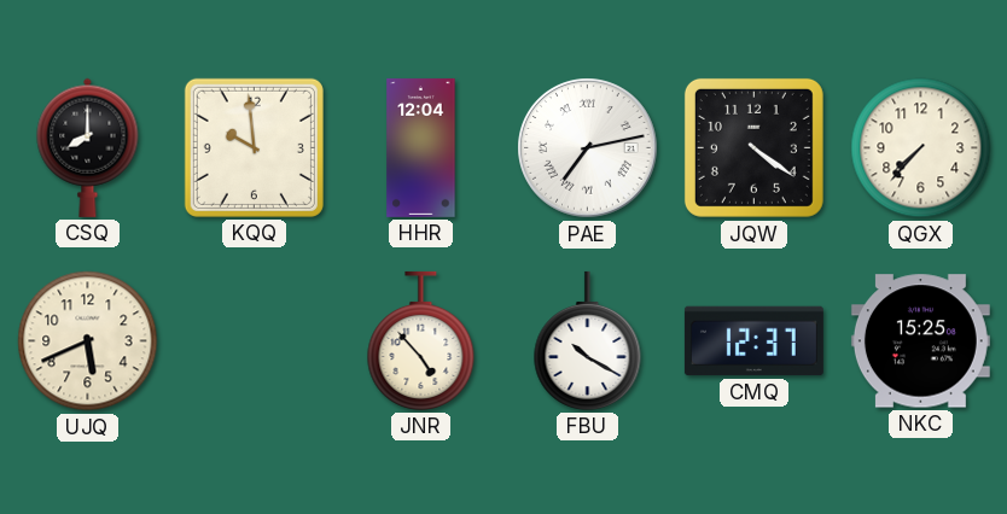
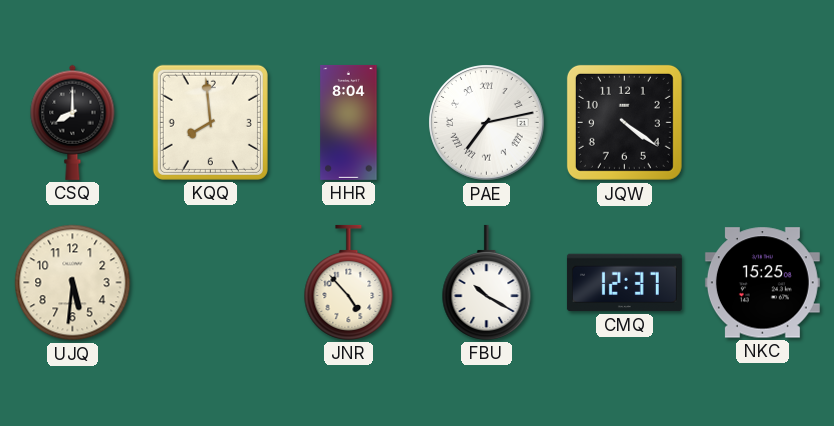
KQQ: 9:59 -> 7:59 (210, 122)
HHR: 12:04 -> 8:04 (349, 122)
QGX: 7:37 -> none (921, 148)
UJQ: 5:41 -> 5:31 (73, 283)
